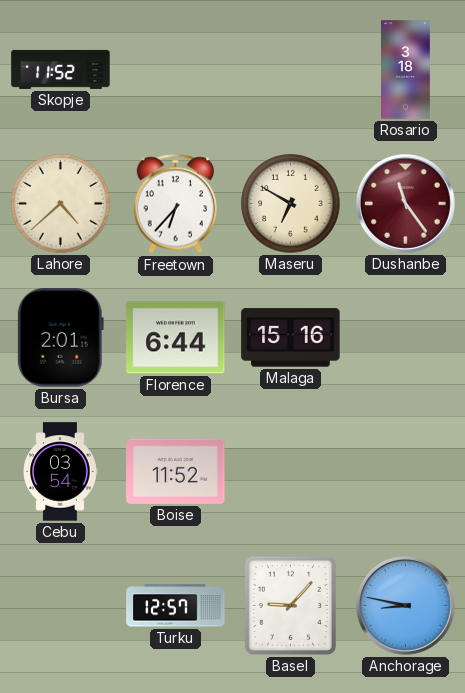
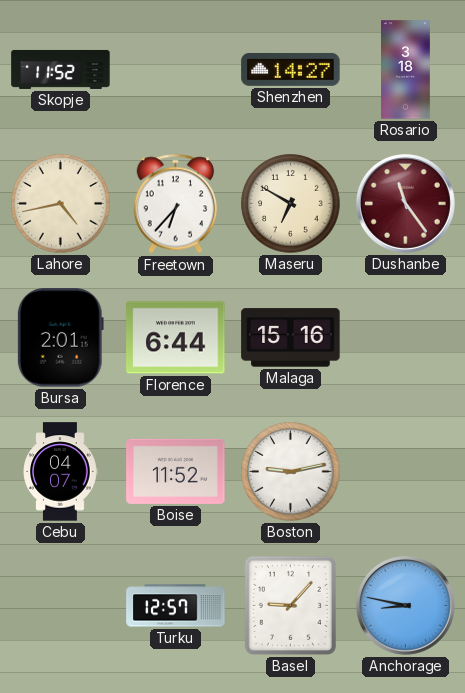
Shenzhen: none -> 14:27 (291, 70)
Lahore: 4:38 -> 4:43 (61, 204)
Cebu: 03:54 -> 04:07 (60, 472)
Boston: none -> 9:13 (291, 472)
